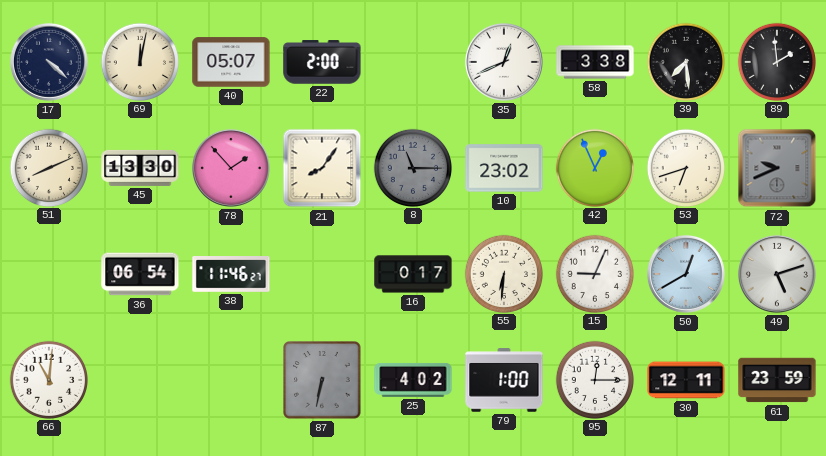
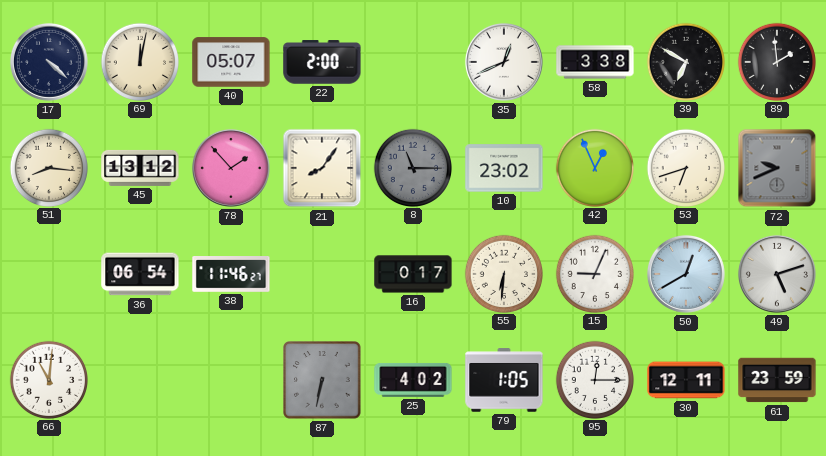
39: 7:29 -> 6:50 (685, 61)
51: 8:11 -> 8:16 (48, 167)
45: 13:30 -> 13:12 (140, 168)
79: 1:00 -> 1:05 (504, 380)
